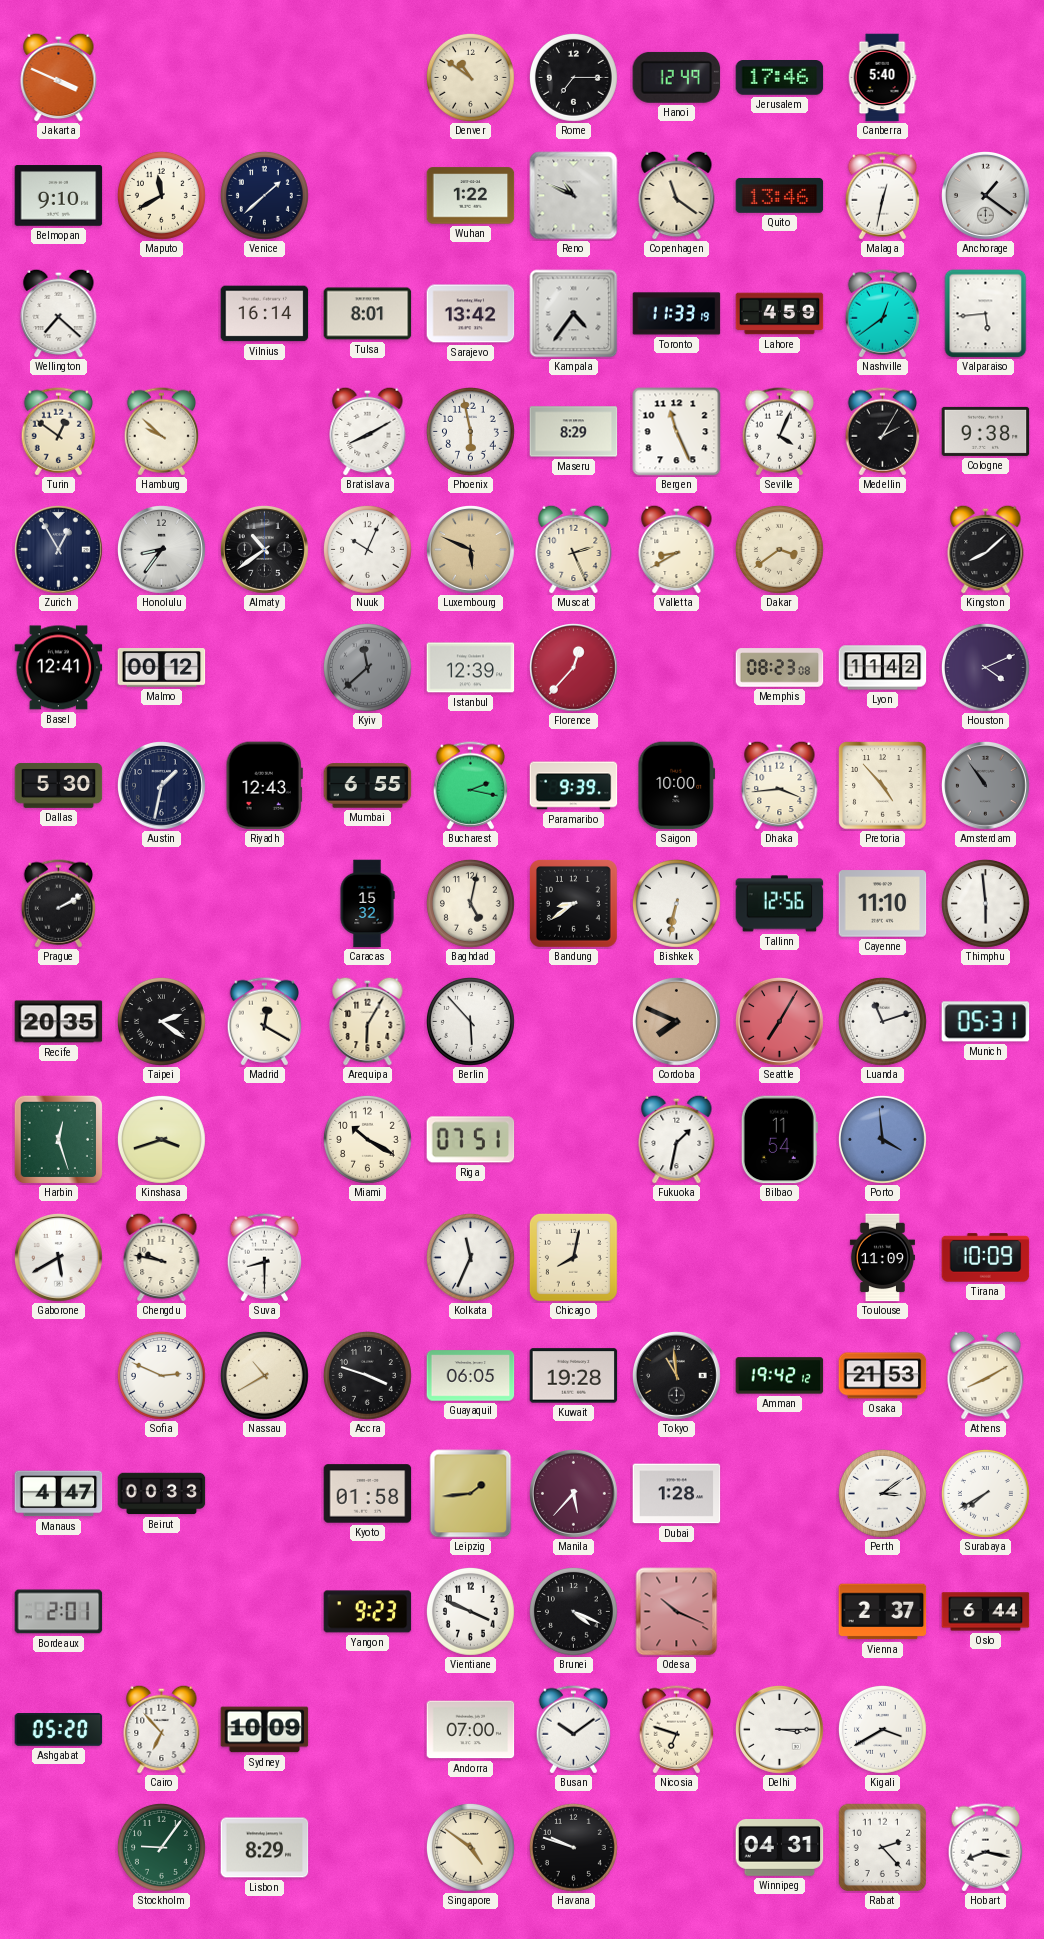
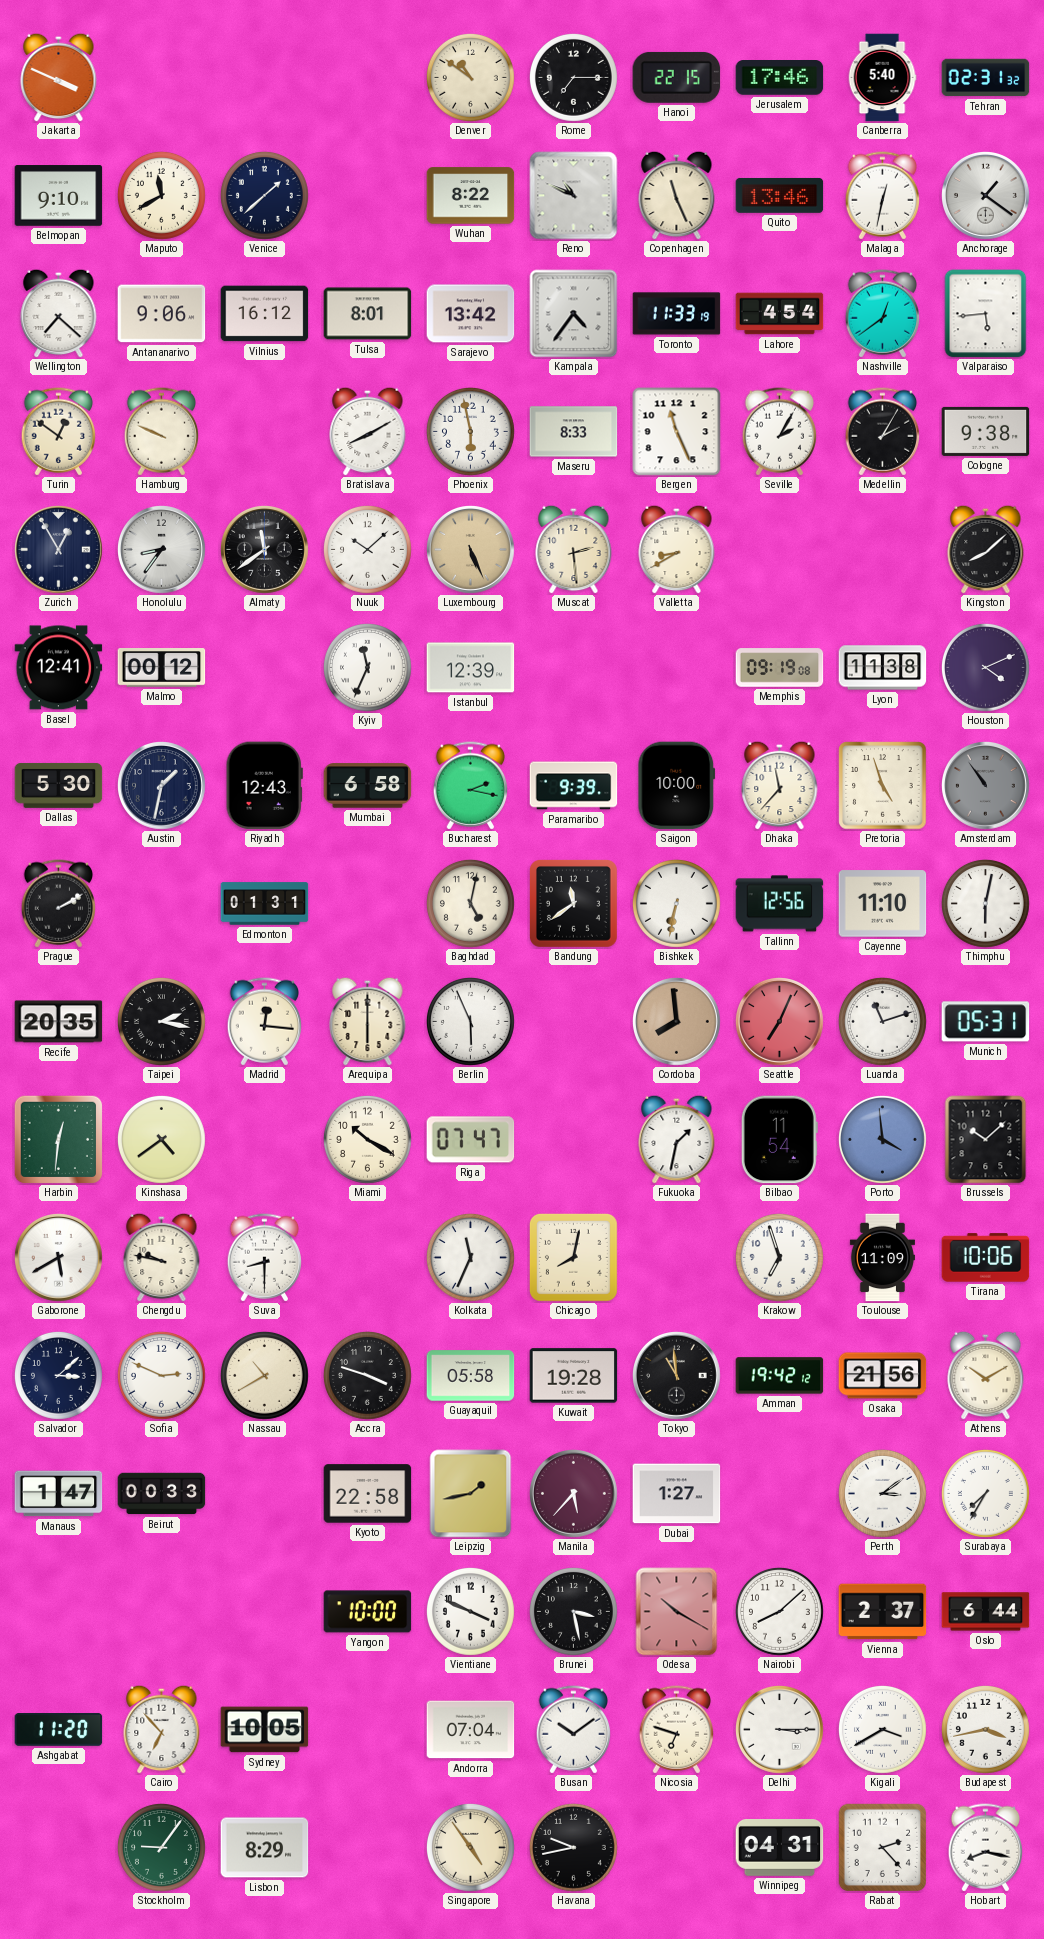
Hanoi: 12:49 -> 22:15 (677, 77)
Tehran: none -> 02:31 (986, 78)
Wuhan: 1:22 -> 8:22 (471, 196)
Copenhagen: 11:21 -> 11:26 (677, 195)
Antananarivo: none -> 9:06 (162, 314)
Vilnius: 16:14 -> 16:12 (265, 314)
Lahore: 4:59 -> 4:54 (780, 314)
Hamburg: 9:52 -> 9:49 (161, 432)
Maseru: 8:29 -> 8:33 (574, 432)
Seville: 4:04 -> 2:05 (779, 432)
Almaty: 10:39 -> 11:39 (265, 550)
Nuuk: 10:04 -> 10:08 (367, 549)
Luxembourg: 5:49 -> 5:26 (471, 550)
Muscat: 2:26 -> 2:29 (574, 549)
Dakar: 3:39 -> none (779, 549)
Kyiv: 11:38 -> 11:34 (367, 667)
Kyiv dial: grey -> white (367, 667)
Florence: 12:37 -> none (574, 668)
Memphis: 08:23 -> 09:19 (780, 668)
Lyon: 11:42 -> 11:38 (883, 668)
Mumbai: 6:55 -> 6:58 (368, 786)
Dhaka: 3:44 -> 11:37 (780, 785)
Pretoria: 4:53 -> 4:57 (883, 786)
Edmonton: none -> 01:31 (265, 904)
Caracas: 15:32 -> none (367, 904)
Bandung: 8:39 -> 11:39 (574, 904)
Thimphu: 5:59 -> 6:02 (985, 903)
Taipei: 2:21 -> 2:17 (161, 1021)
Madrid: 12:20 -> 12:16 (264, 1022)
Arequipa: 6:05 -> 6:00 (368, 1021)
Berlin: 5:53 -> 5:56 (470, 1021)
Cordoba: 7:49 -> 7:59 (677, 1022)
Seattle: 7:05 -> 7:04 (780, 1022)
Harbin: 12:27 -> 12:31 (58, 1139)
Kinshasa: 3:42 -> 4:39 (161, 1139)
Riga: 07:51 -> 07:47 (471, 1140)
Brussels: none -> 10:08 (986, 1140)
Krakow: none -> 6:57 (779, 1257)
Tirana: 10:09 -> 10:06 (986, 1258)
Salvador: none -> 3:08 (58, 1375)
Guayaquil: 06:05 -> 05:58 (471, 1376)
Osaka: 21:53 -> 21:56 (883, 1376)
Athens: 8:10 -> 10:10 (986, 1375)
Manaus: 4:47 -> 1:47 (59, 1494)
Kyoto: 01:58 -> 22:58 (368, 1494)
Leipzig: 1:44 -> 1:43 (471, 1494)
Dubai: 1:28 -> 1:27 (677, 1494)
Surabaya: 7:40 -> 7:35 (985, 1493)
Bordeaux: 2:01 -> none (59, 1612)
Yangon: 9:23 -> 10:00 (368, 1612)
Brunei: 4:19 -> 3:28 (573, 1611)
Odesa: 10:19 -> 10:20 (677, 1612)
Nairobi: none -> 8:08 (779, 1611)
Ashgabat: 05:20 -> 11:20 (59, 1730)
Sydney: 10:09 -> 10:05 (265, 1730)
Andorra: 07:00 -> 07:04 (471, 1730)
Budapest: none -> 3:43 (985, 1729)
Singapore: 4:51 -> 4:54 (470, 1847)
Havana: 9:48 -> 9:43 (573, 1847)
